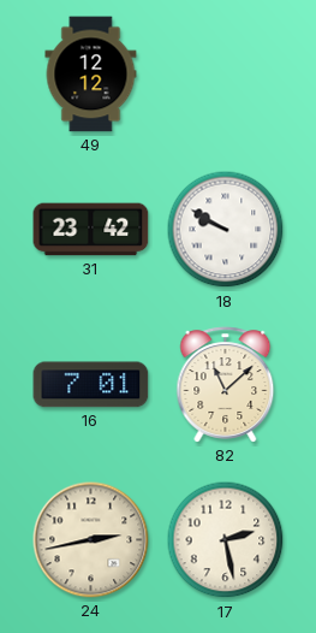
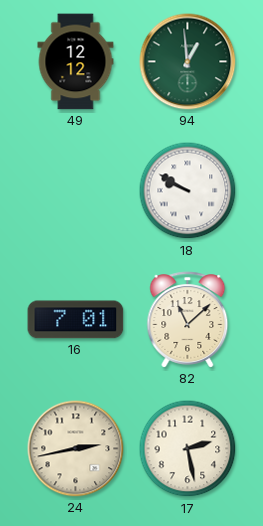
94: none -> 12:59 (188, 62)
31: 23:42 -> none (91, 230)
